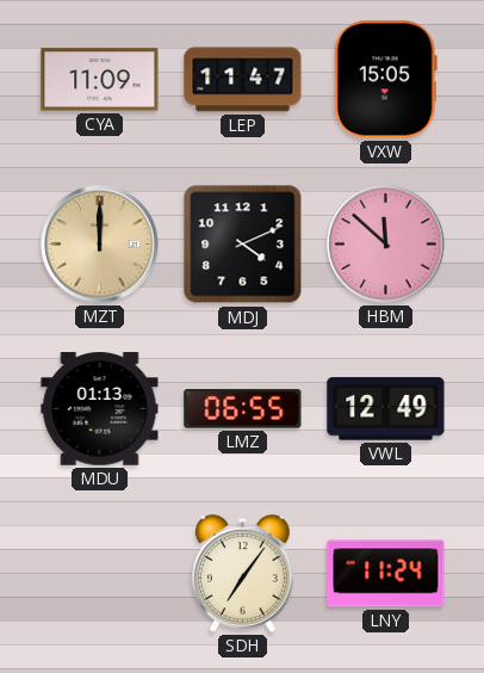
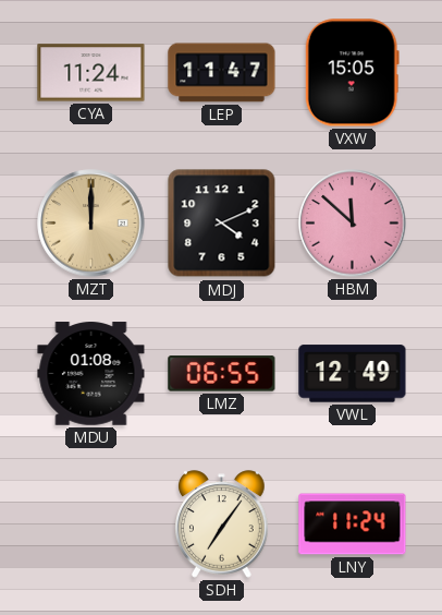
CYA: 11:09 -> 11:24 (91, 73)
MDU: 01:13 -> 01:08 (91, 374)
